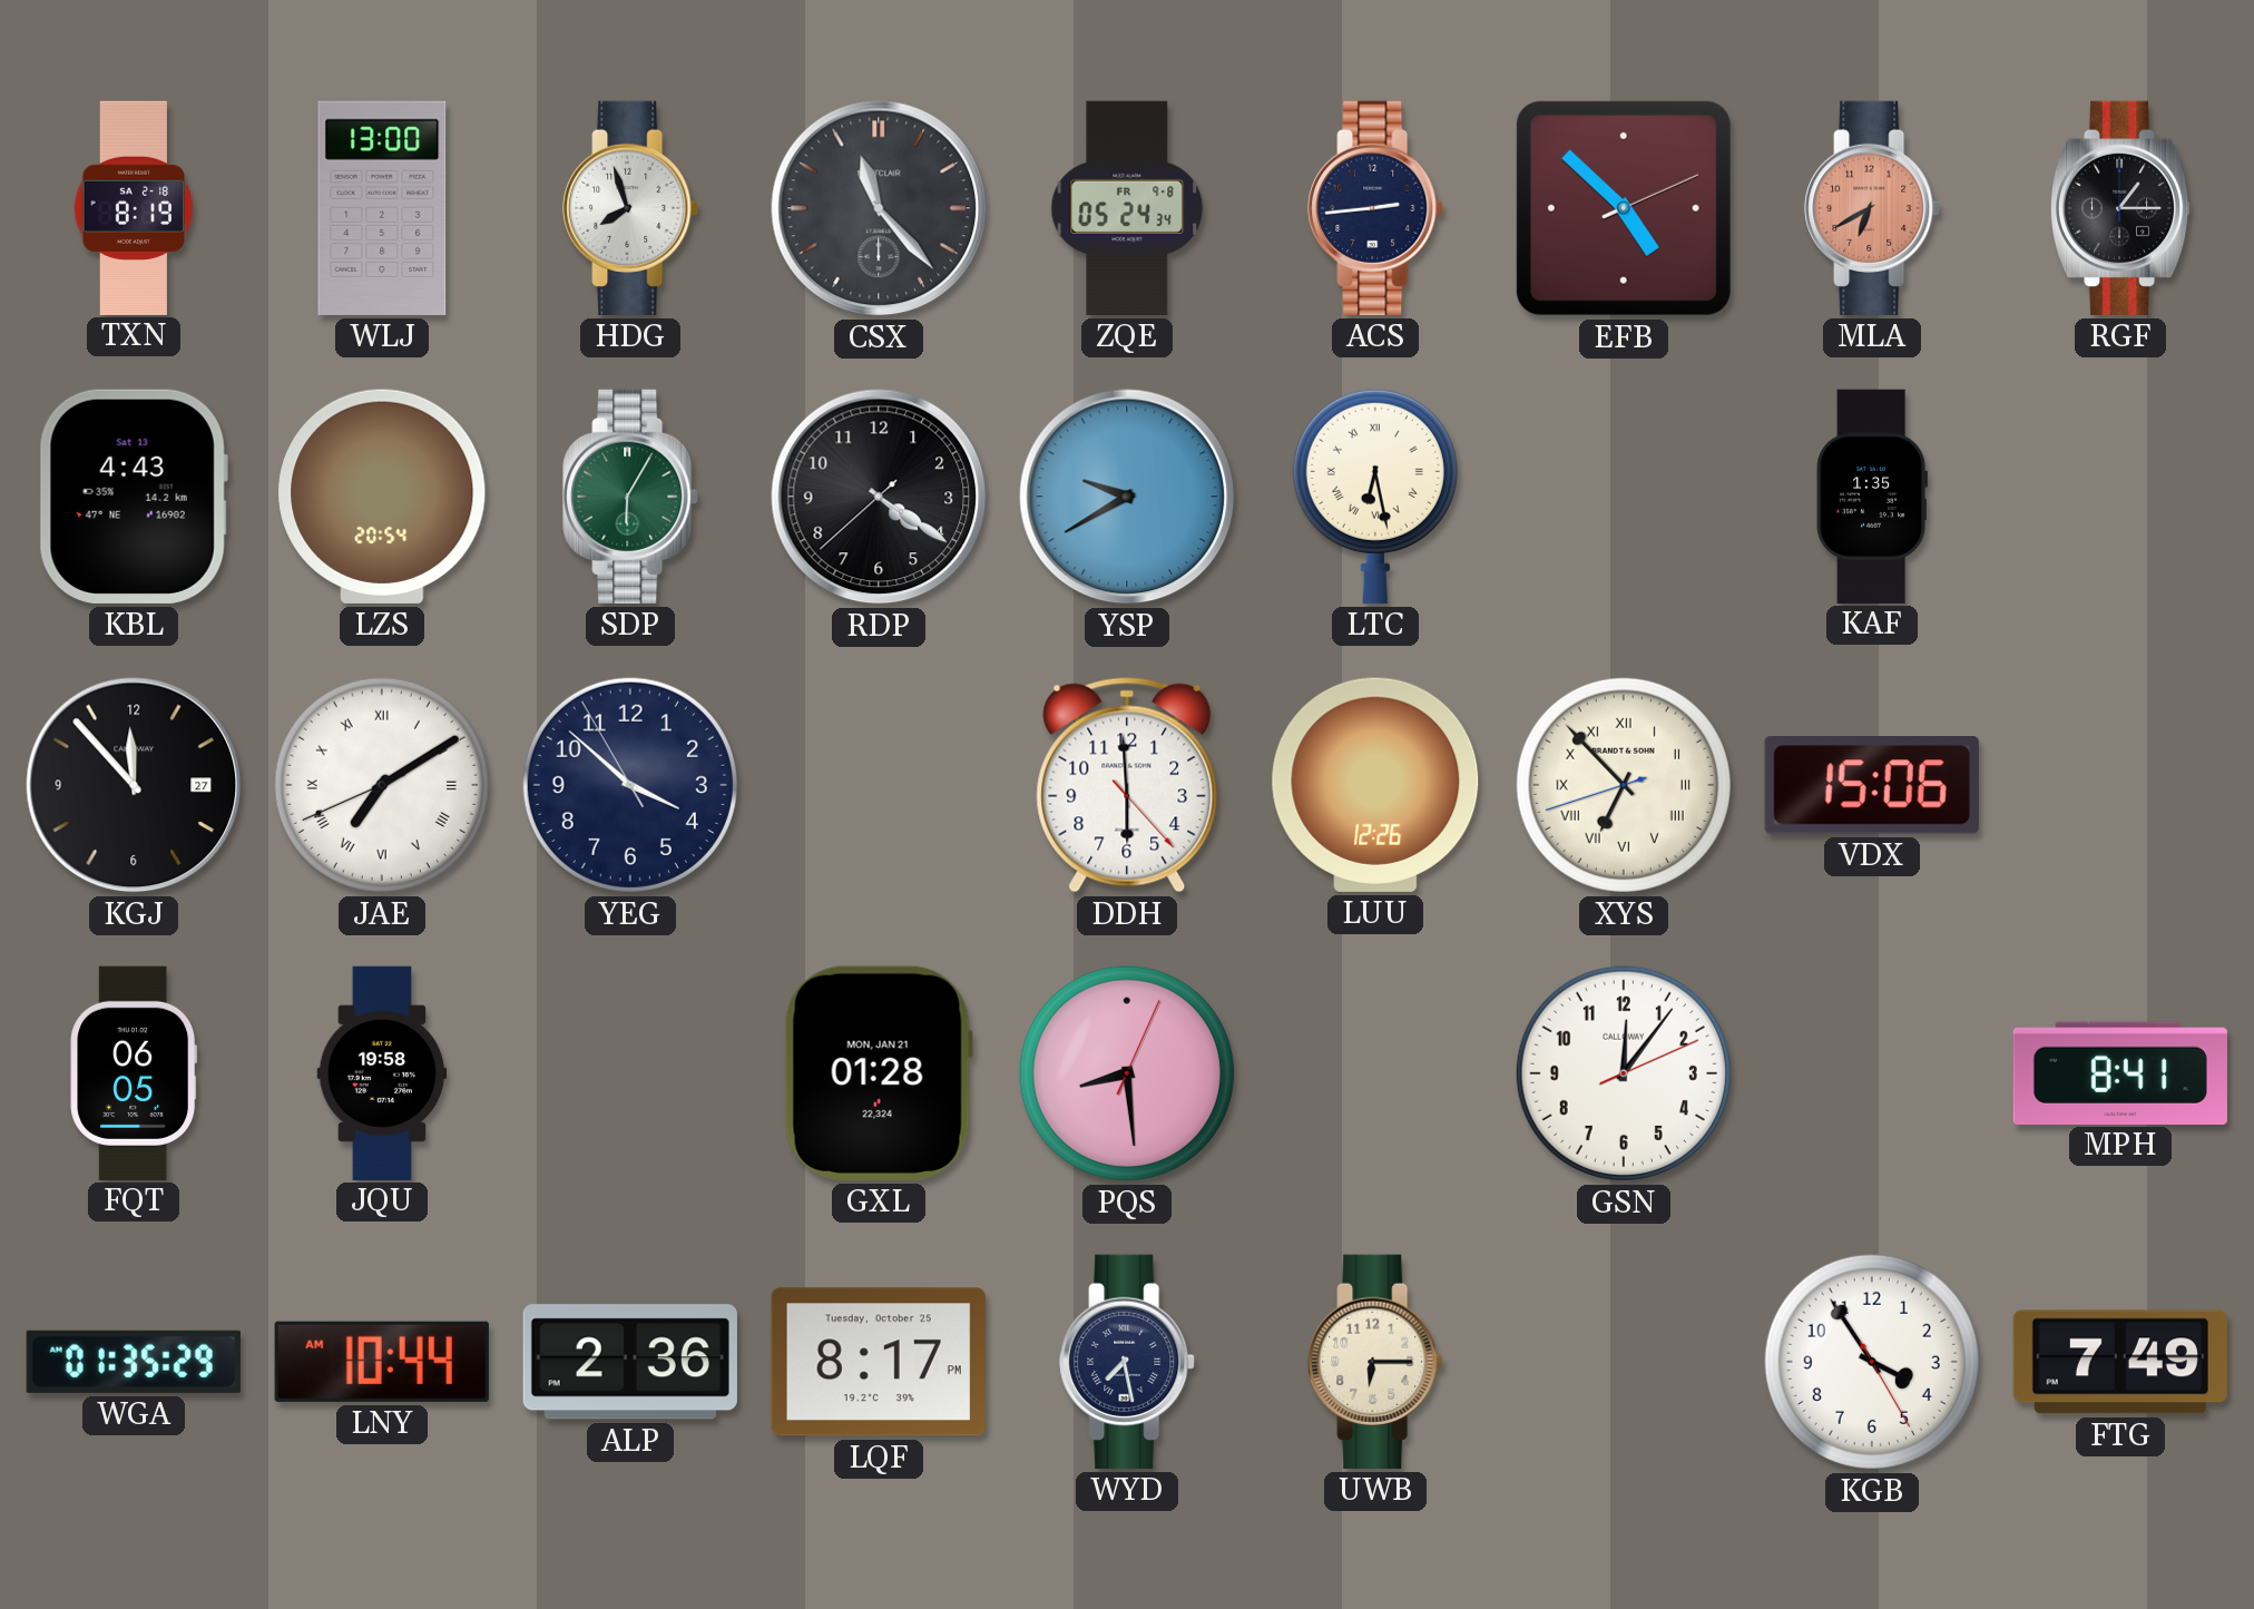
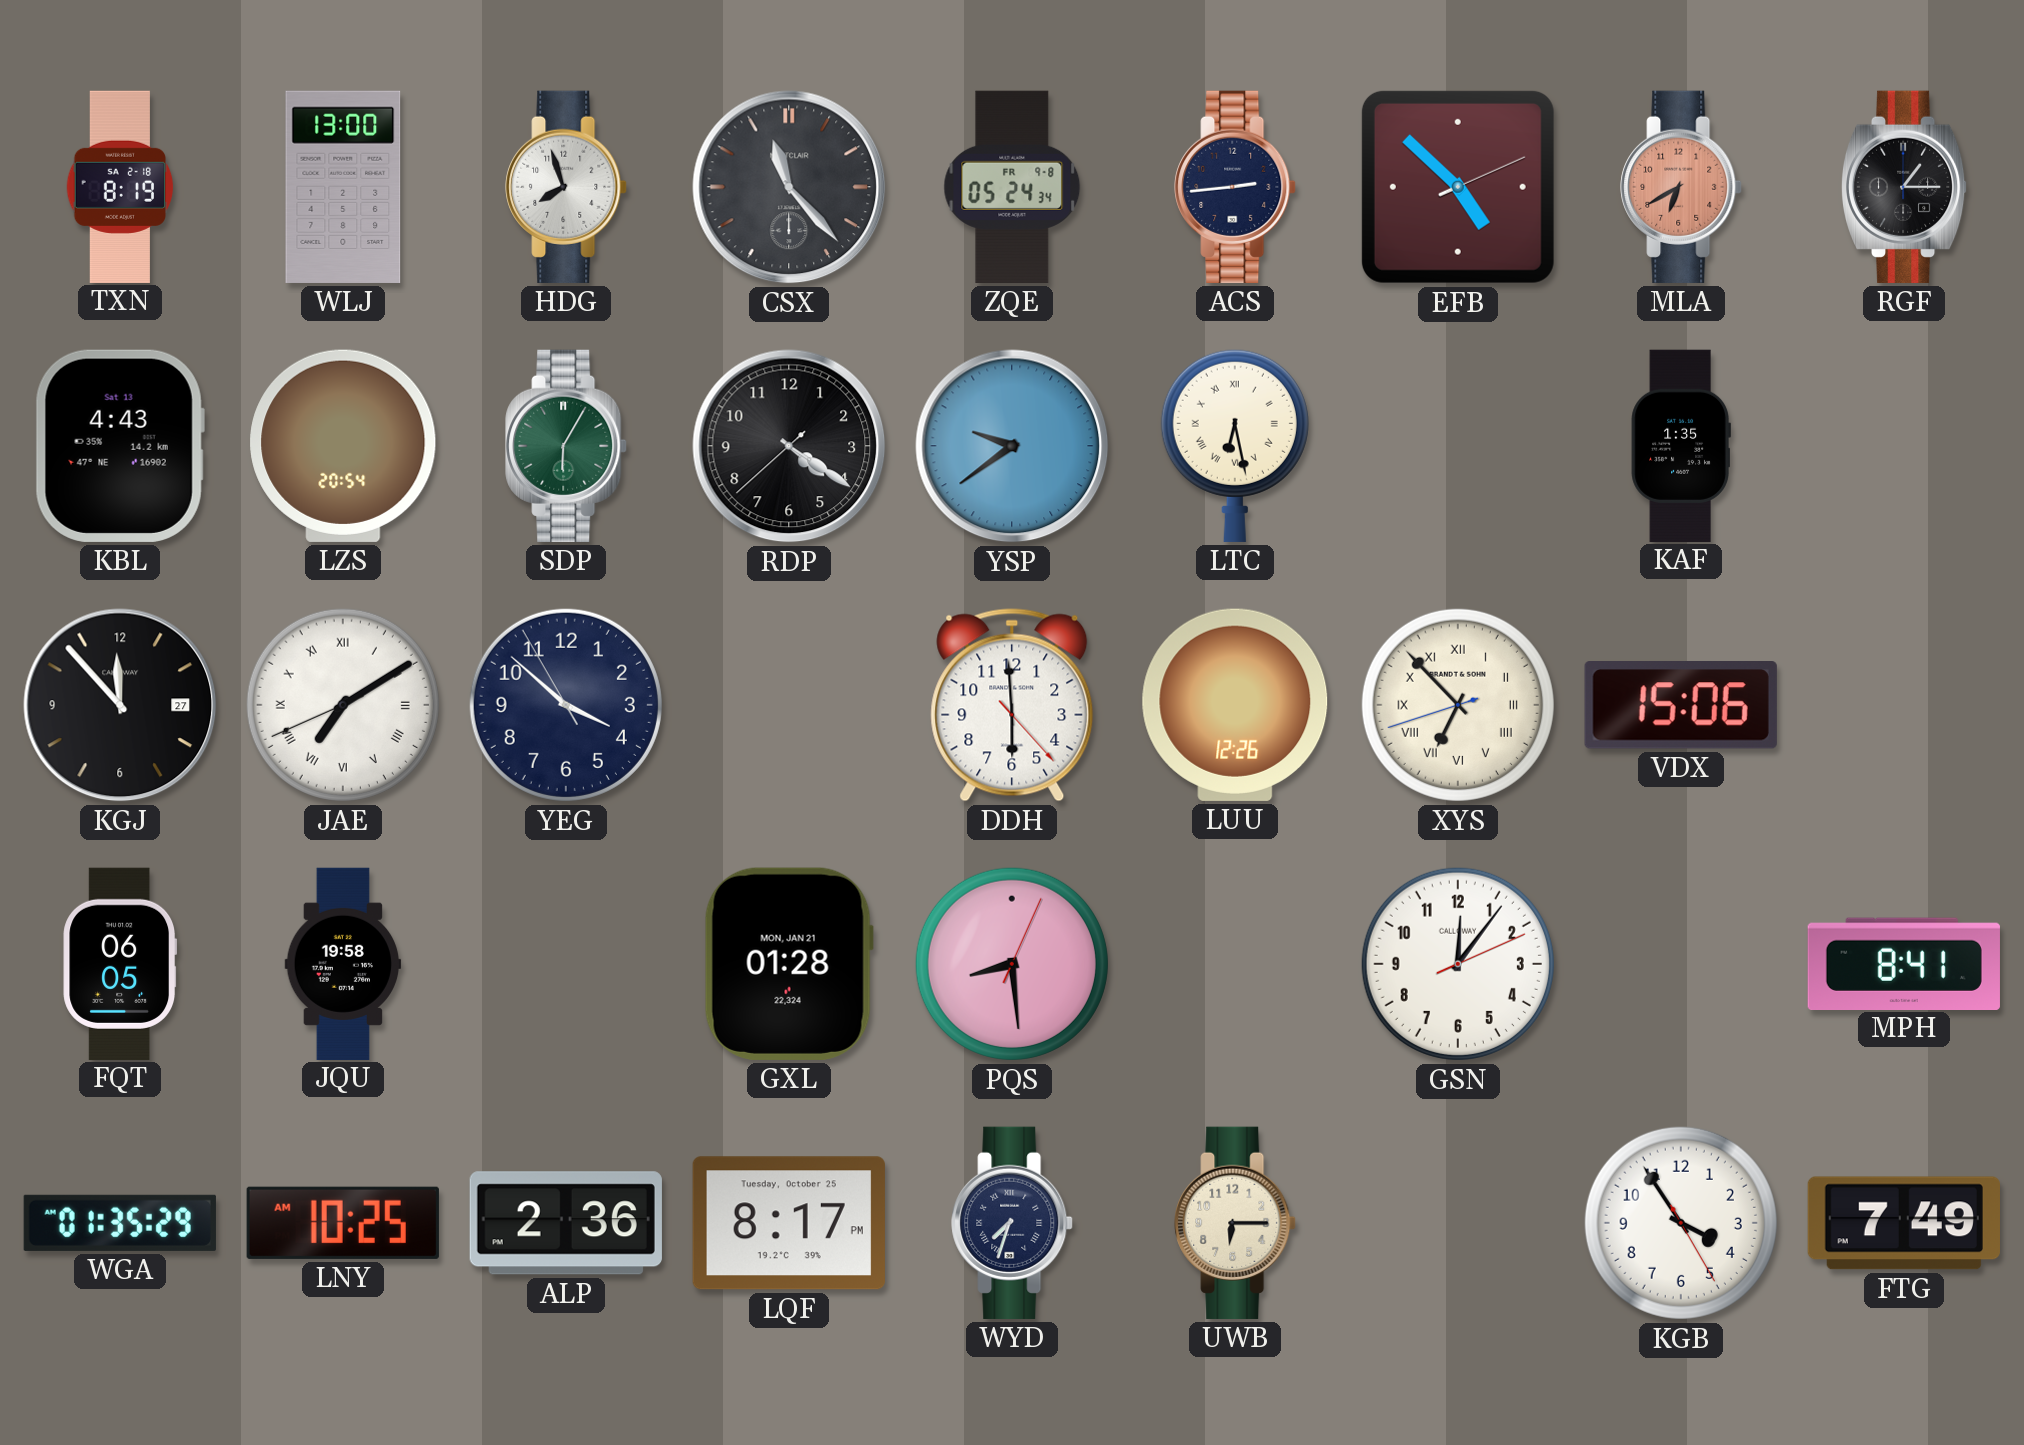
YSP: 9:40 -> 9:39 (1012, 446)
LNY: 10:44 -> 10:25 (343, 1223)
WYD: 7:28 -> 7:33 (1012, 1223)
